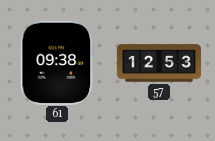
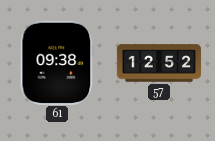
57: 12:53 -> 12:52 (159, 63)
